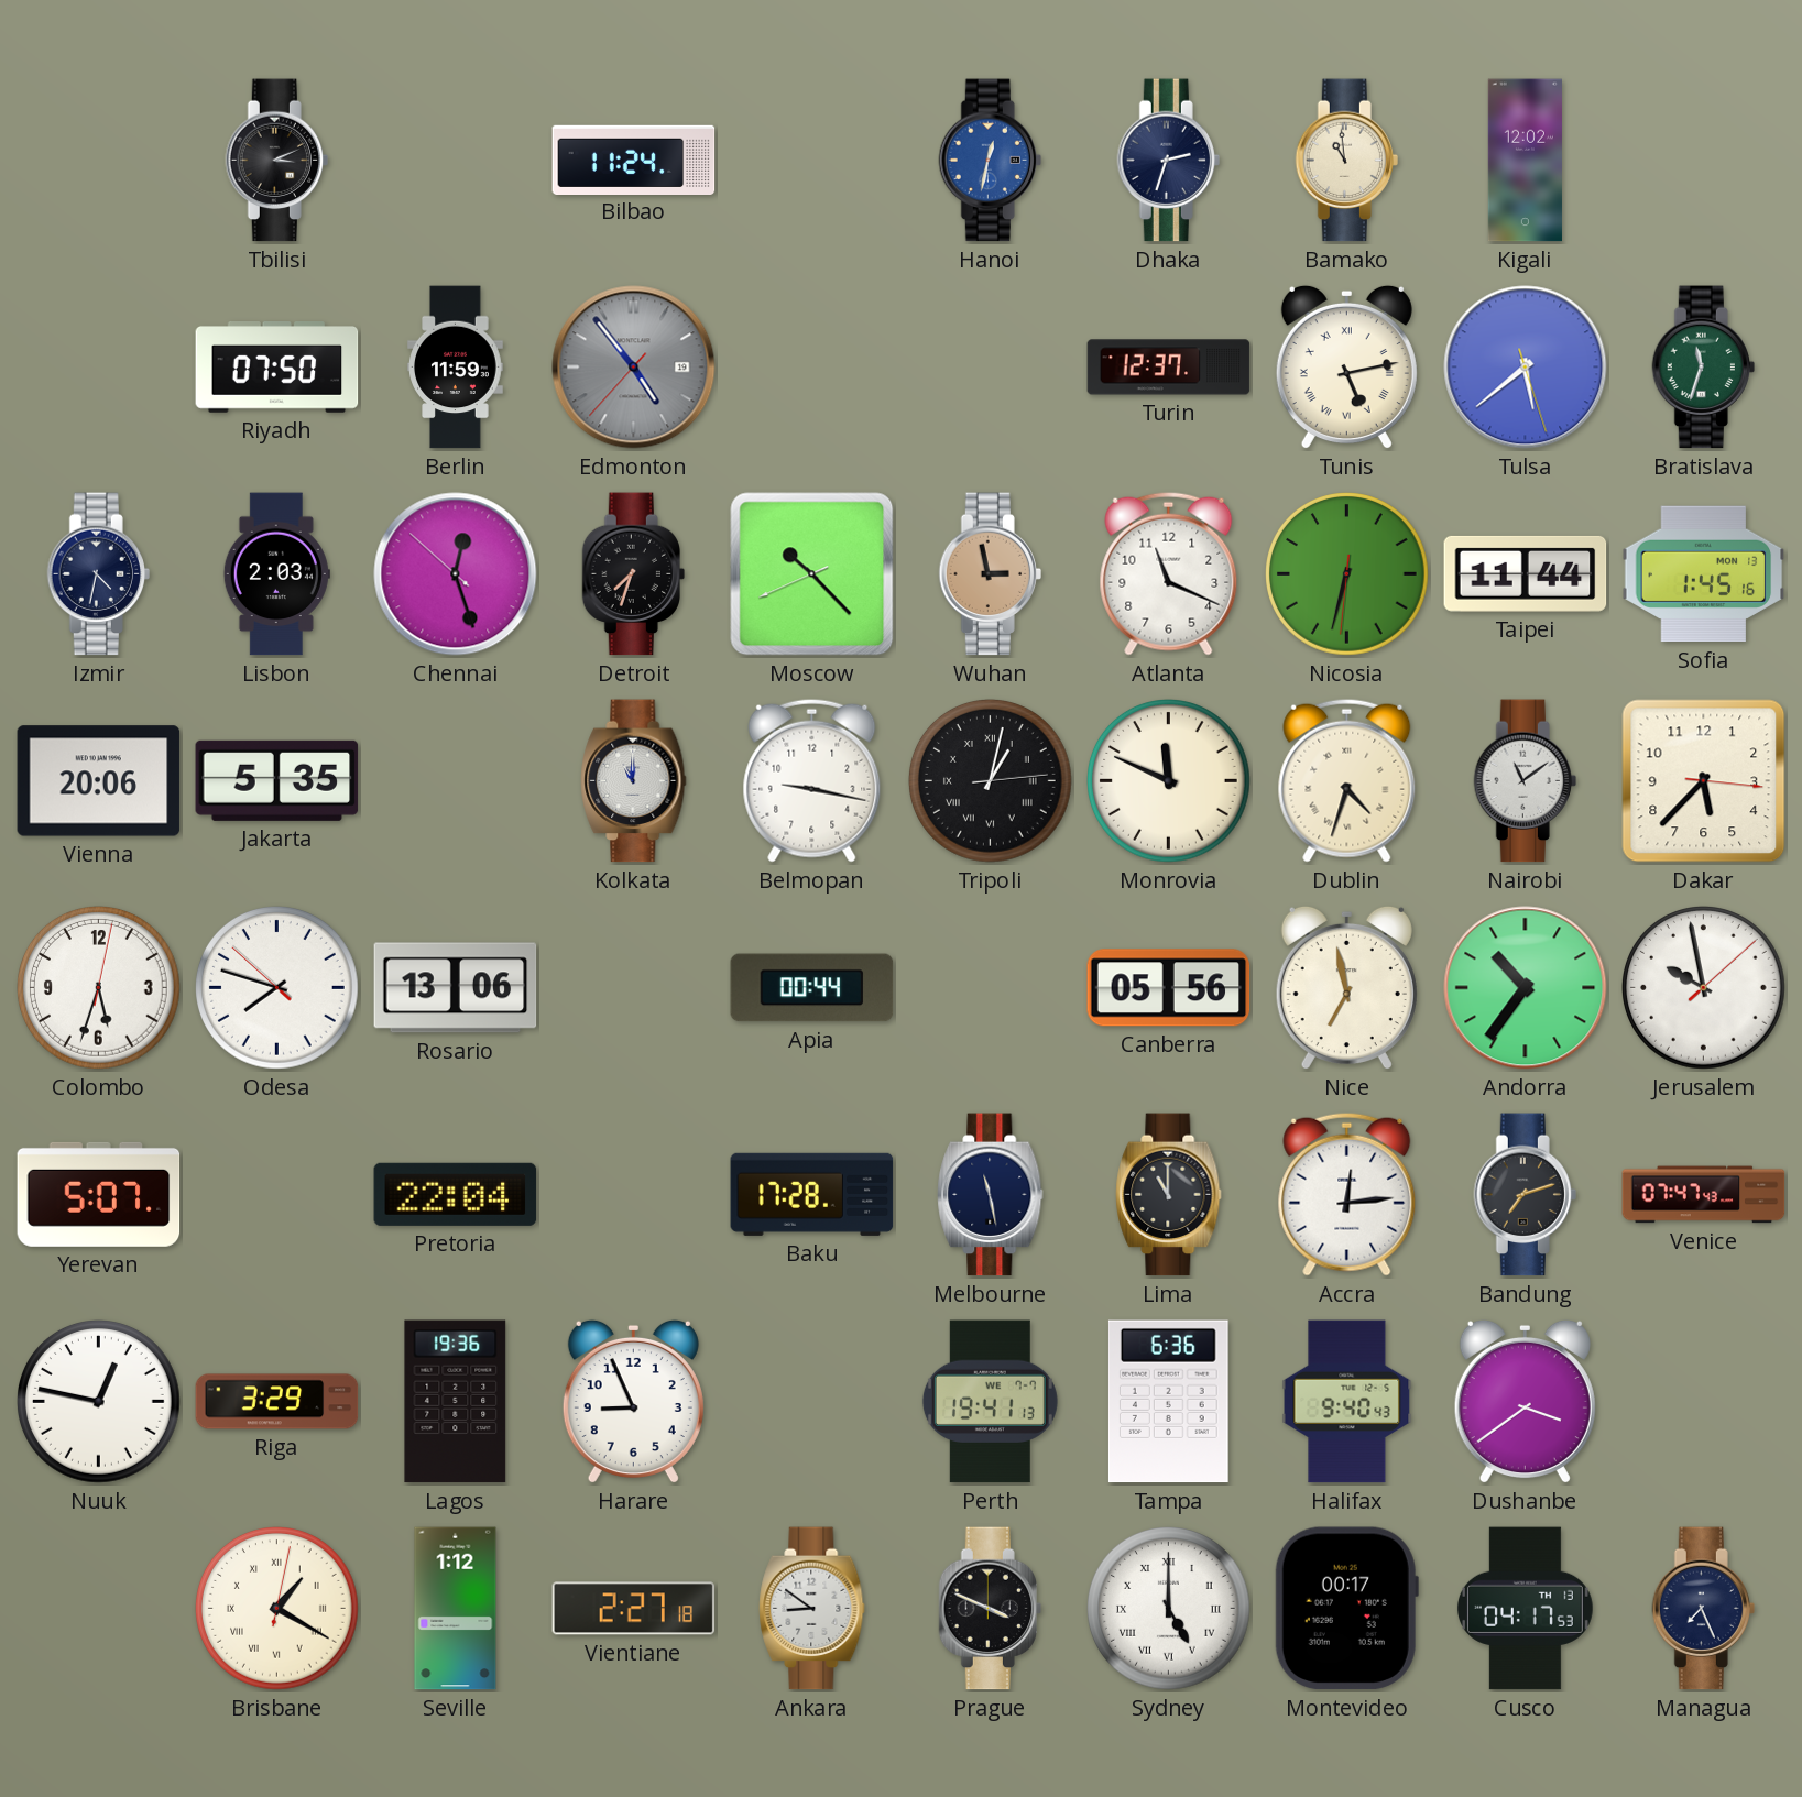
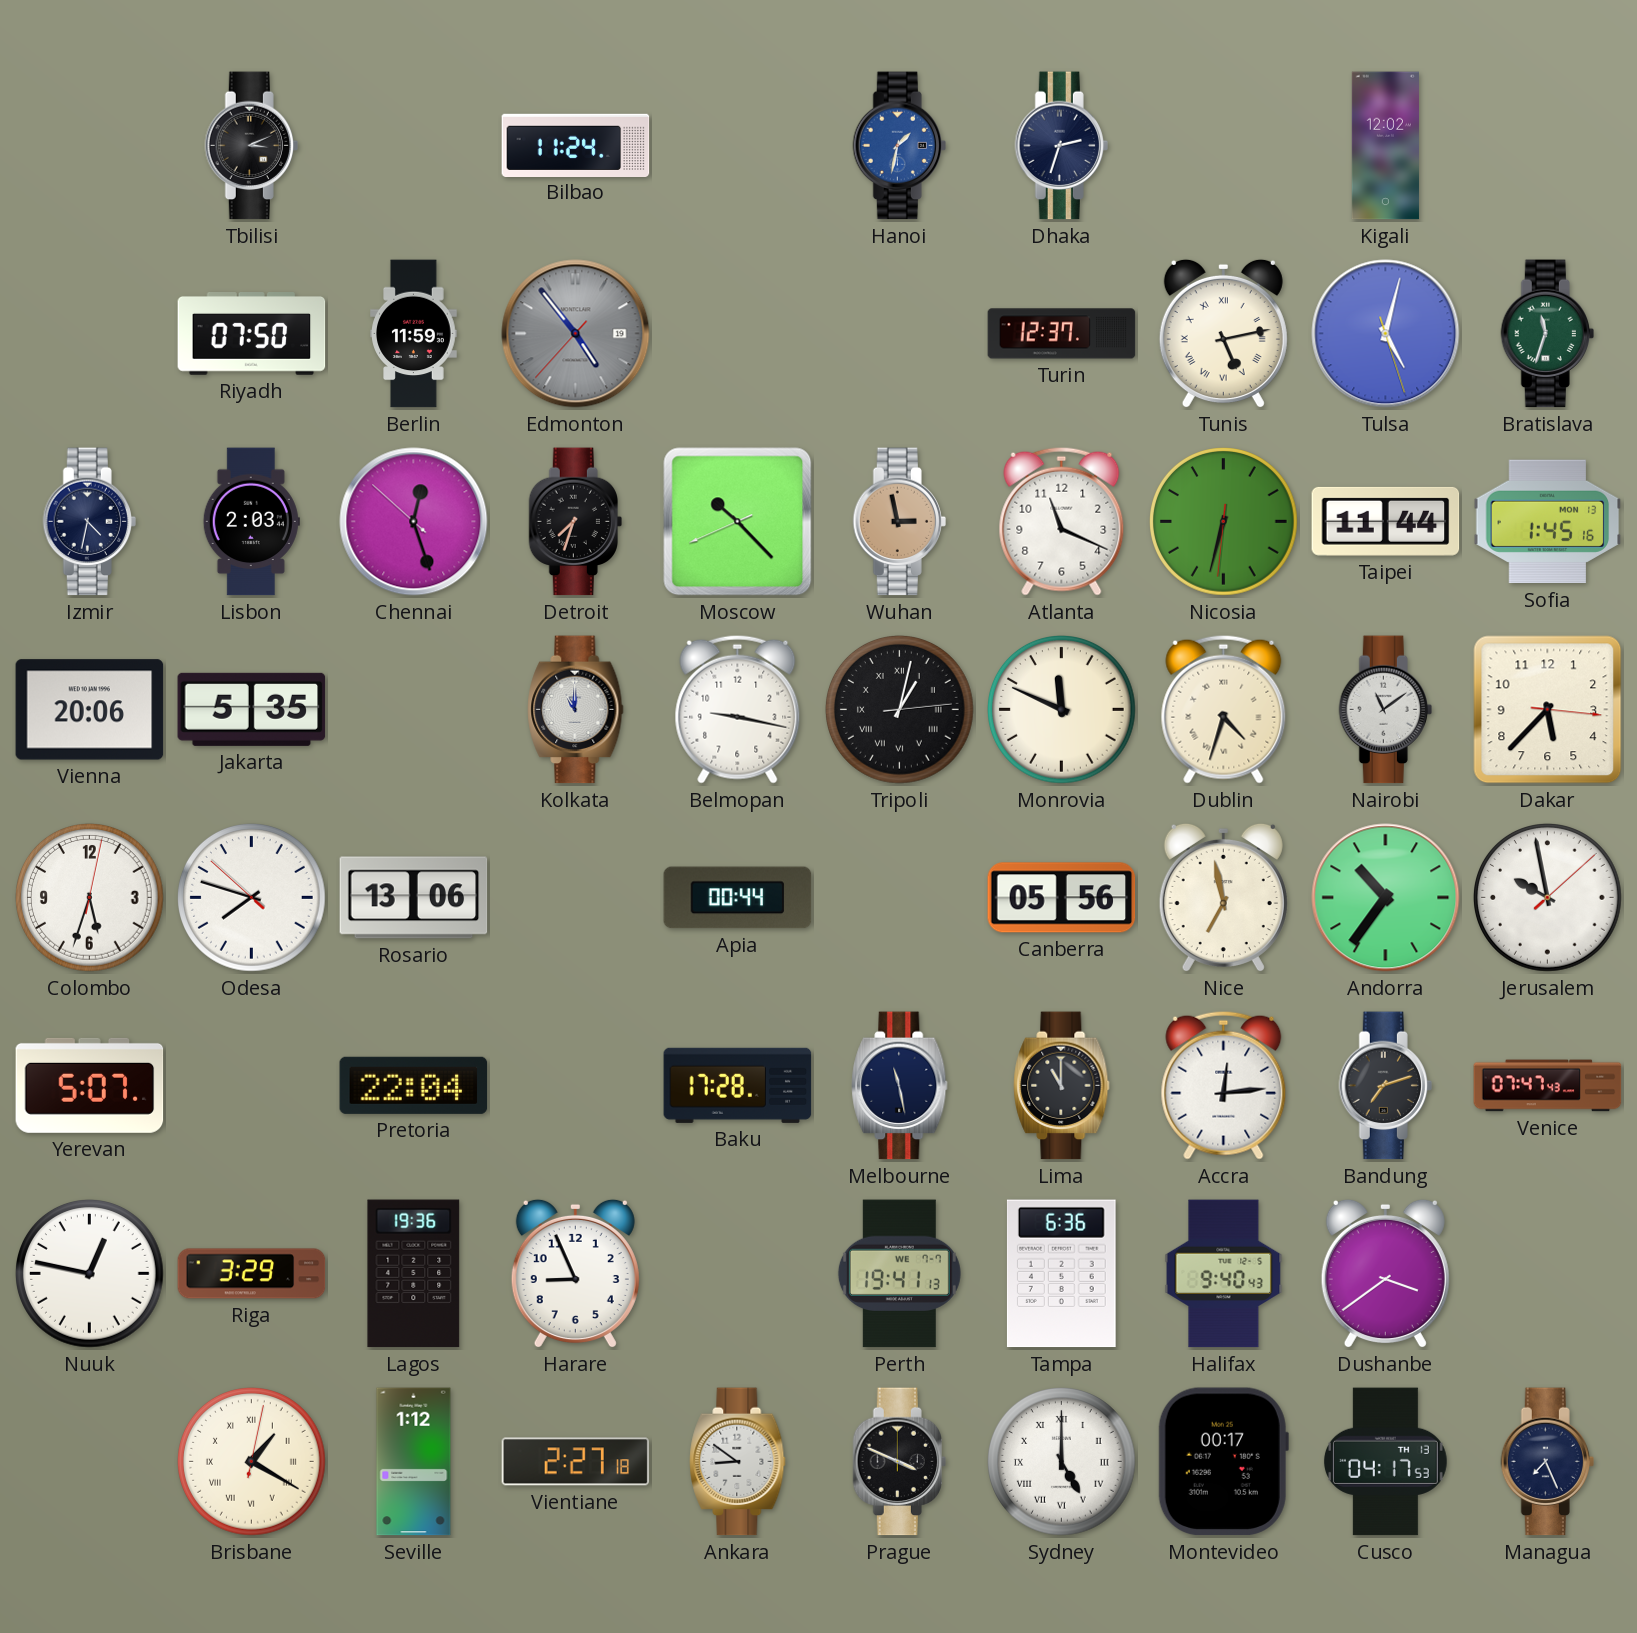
Hanoi: 12:32 -> 1:32 (899, 146)
Bamako: 10:59 -> none (1346, 161)
Tulsa: 5:38 -> 5:02 (1386, 334)
